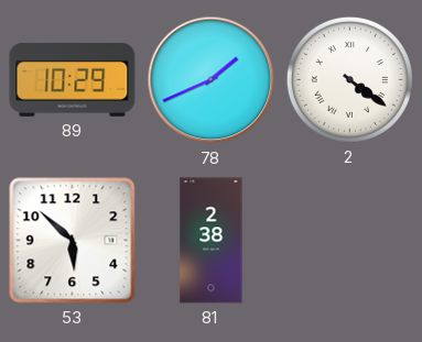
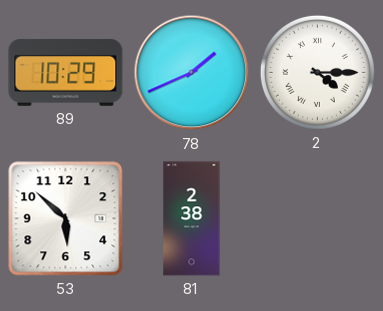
2: 4:21 -> 4:15 (317, 72)
